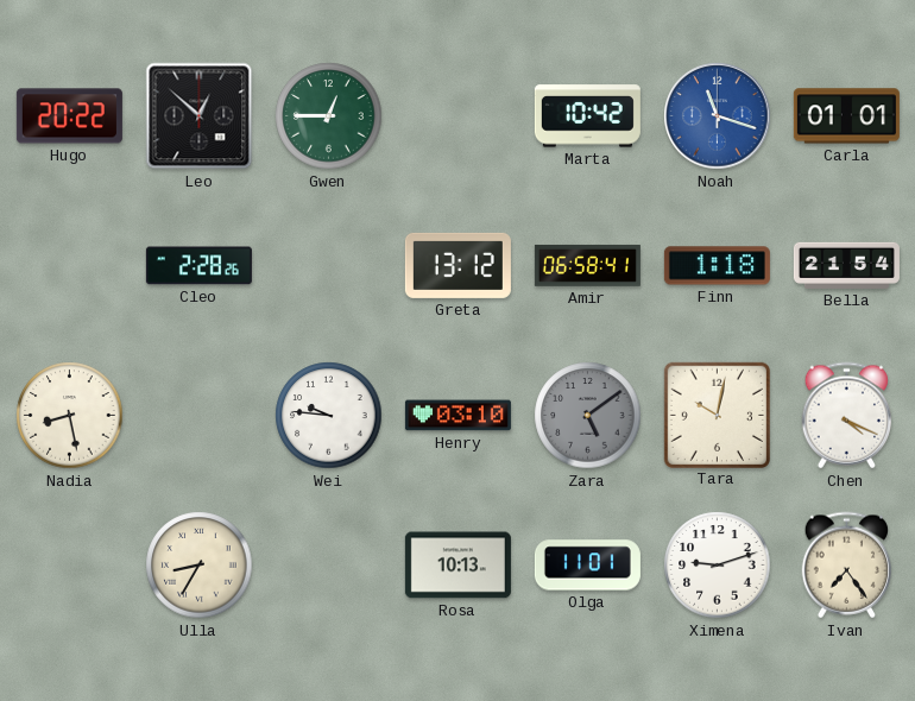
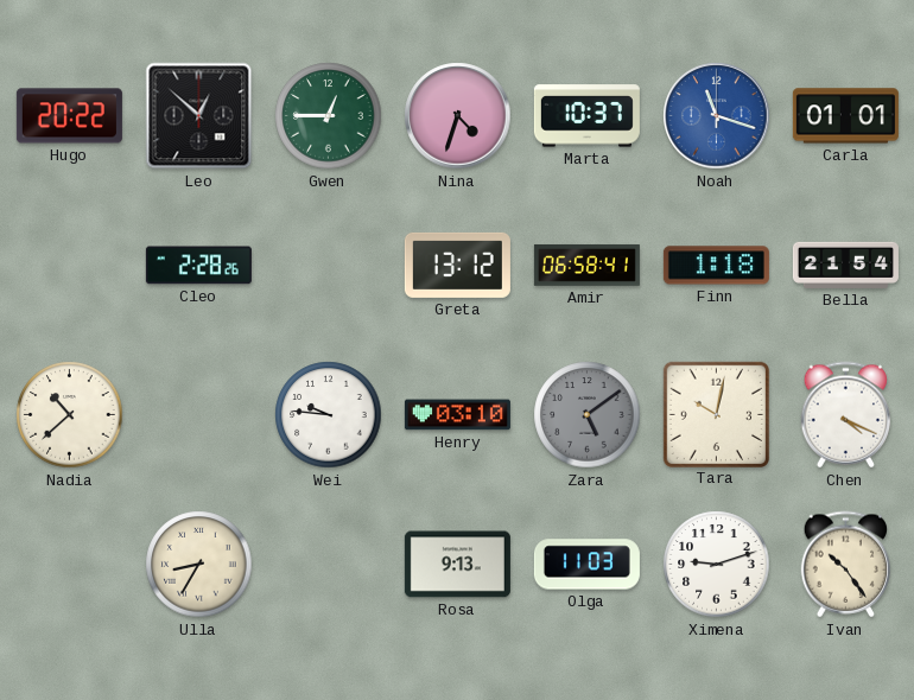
Nina: none -> 4:33 (458, 116)
Marta: 10:42 -> 10:37 (586, 116)
Nadia: 8:28 -> 10:38 (70, 415)
Rosa: 10:13 -> 9:13 (457, 565)
Olga: 11:01 -> 11:03 (586, 565)
Ivan: 7:24 -> 10:24 (846, 565)
